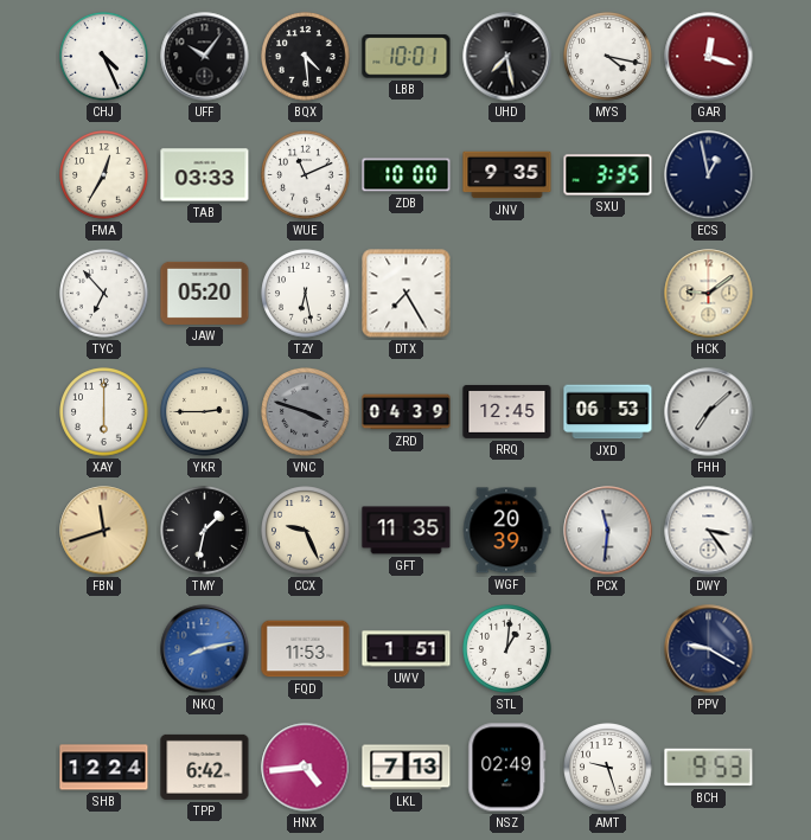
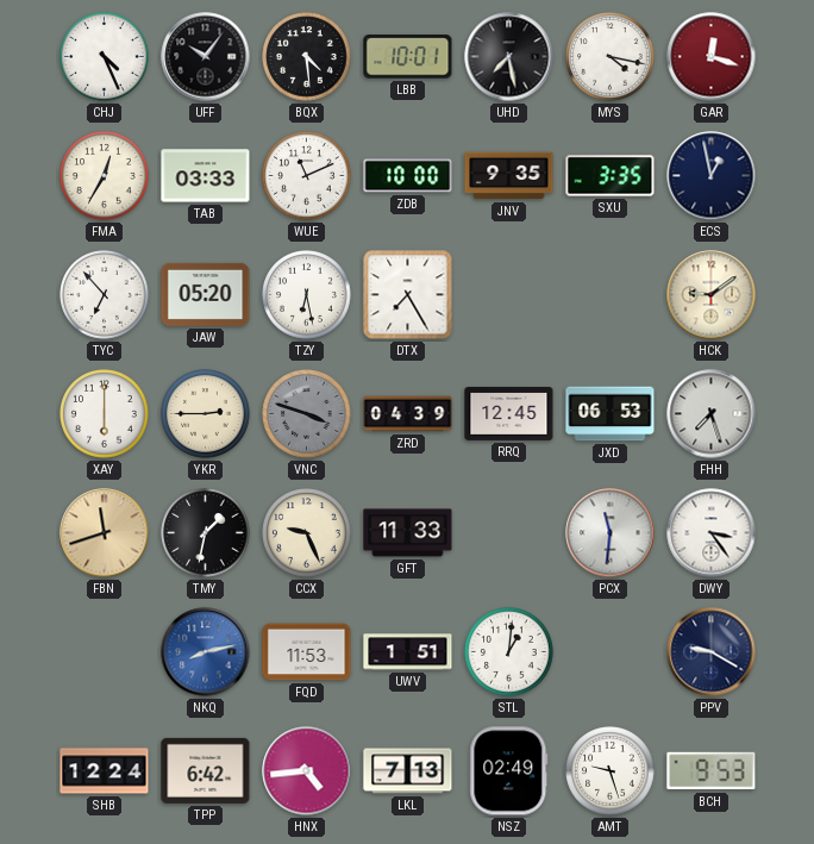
FHH: 7:08 -> 7:27 (712, 414)
GFT: 11:35 -> 11:33 (408, 533)
WGF: 20:39 -> none (506, 531)
